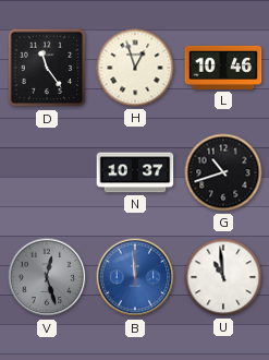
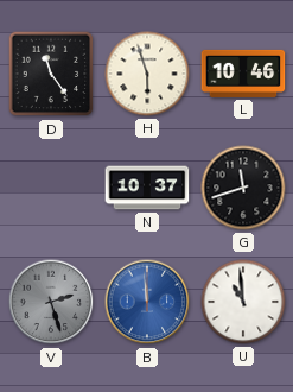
H: 12:57 -> 5:57 (147, 74)
G: 10:42 -> 11:42 (243, 188)
V: 12:27 -> 2:27 (51, 302)
